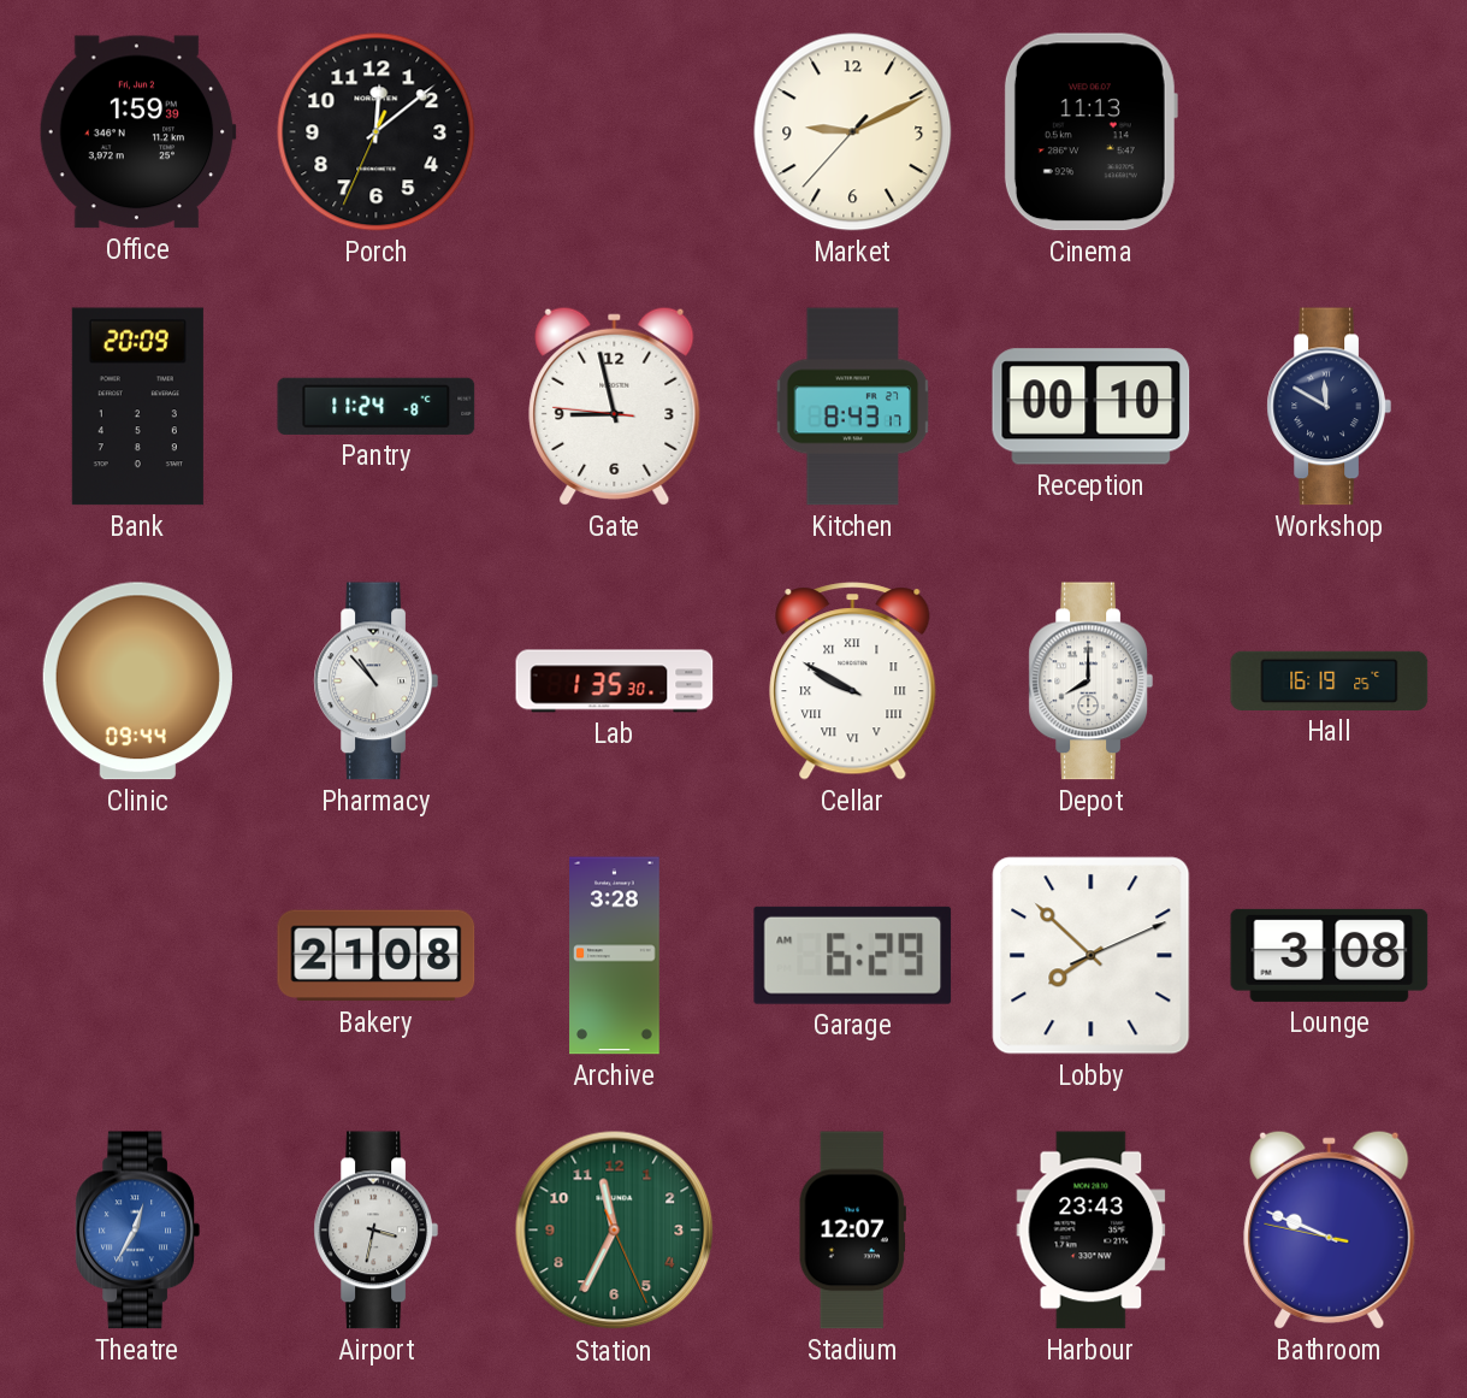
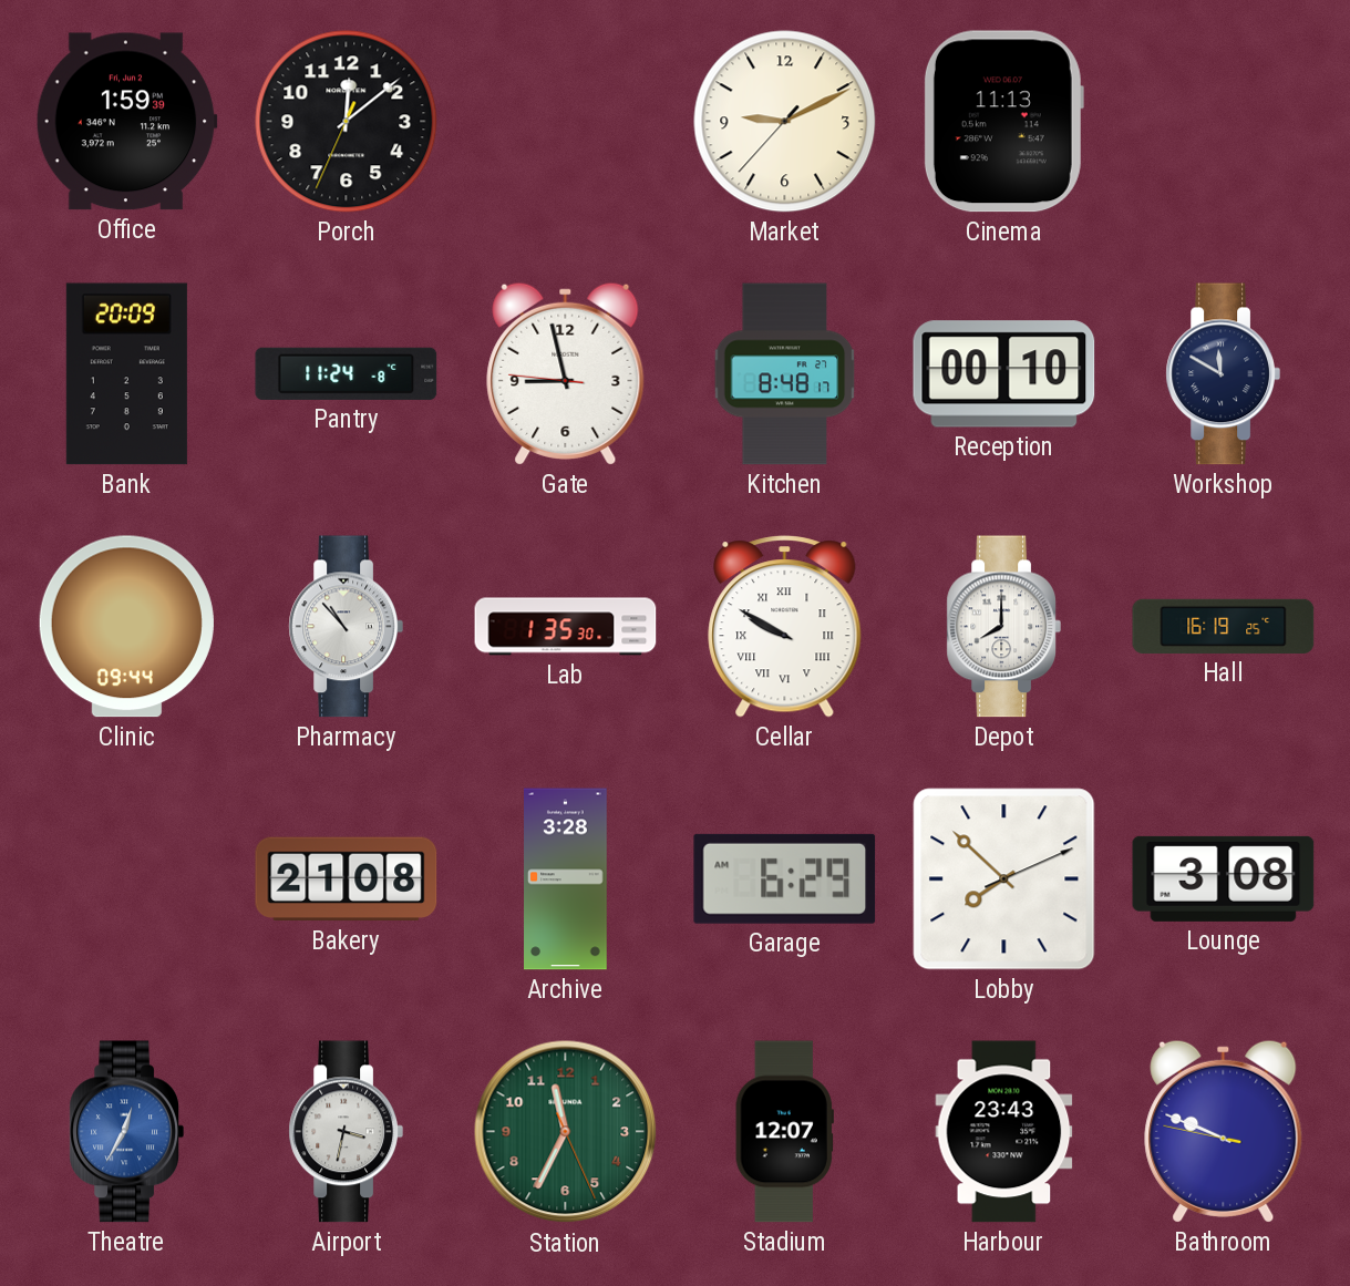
Kitchen: 8:43 -> 8:48 (785, 374)
